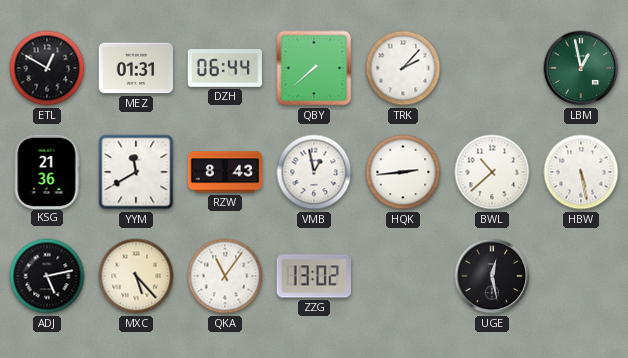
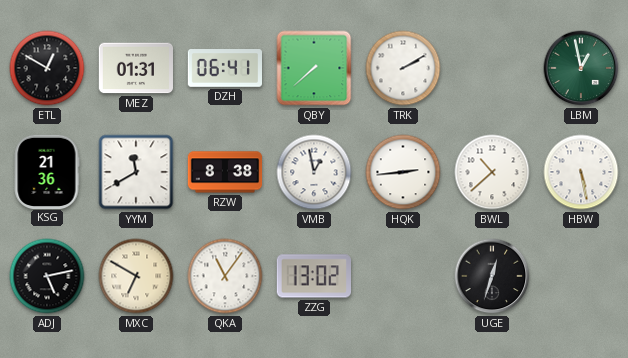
DZH: 06:44 -> 06:41 (225, 69)
TRK: 2:07 -> 2:10 (403, 68)
RZW: 8:43 -> 8:38 (225, 172)
MXC: 5:23 -> 6:50 (136, 276)
UGE: 12:28 -> 12:33 (492, 276)
